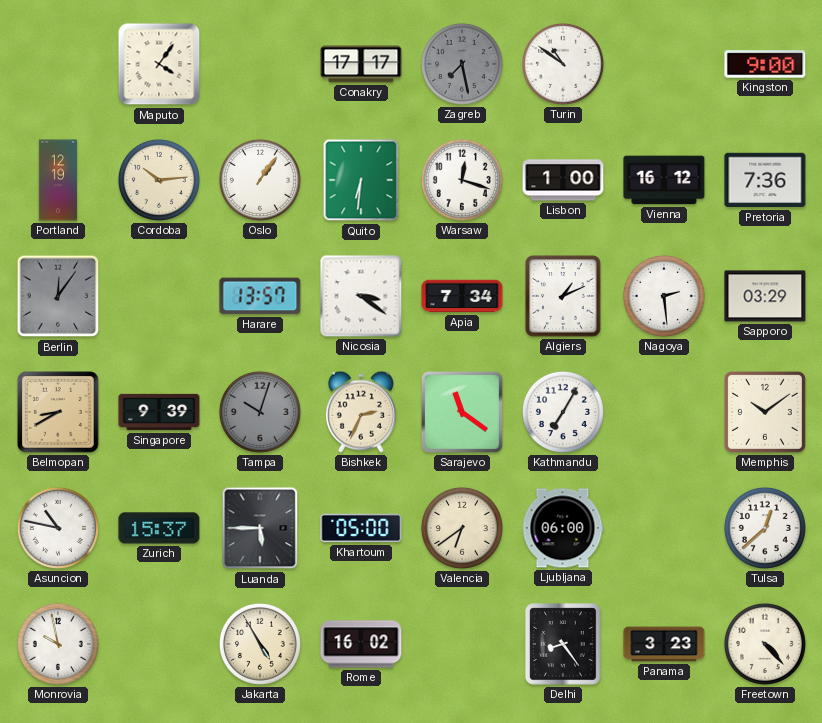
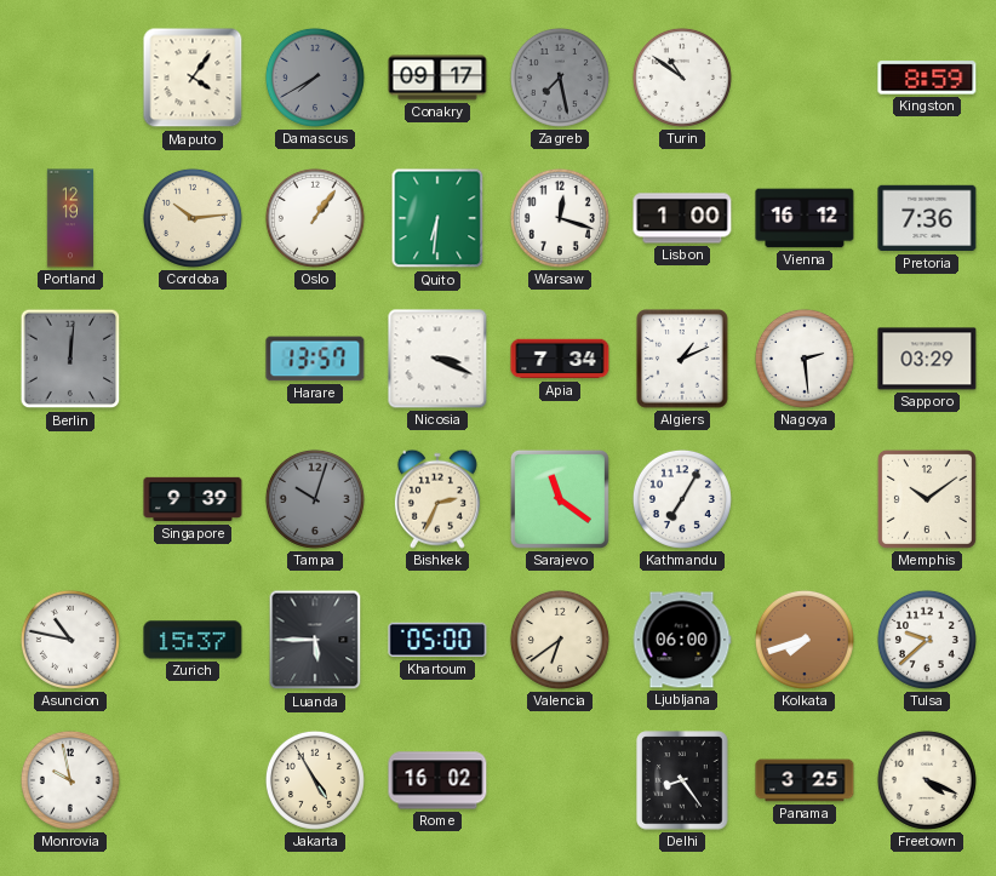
Damascus: none -> 7:40 (315, 78)
Conakry: 17:17 -> 09:17 (437, 78)
Kingston: 9:00 -> 8:59 (927, 78)
Berlin: 12:06 -> 12:01 (70, 359)
Nicosia: 3:21 -> 3:19 (437, 359)
Belmopan: 8:40 -> none (58, 412)
Kolkata: none -> 7:42 (805, 640)
Tulsa: 12:38 -> 9:38 (927, 640)
Panama: 3:23 -> 3:25 (805, 780)
Freetown: 4:23 -> 4:19 (927, 780)
